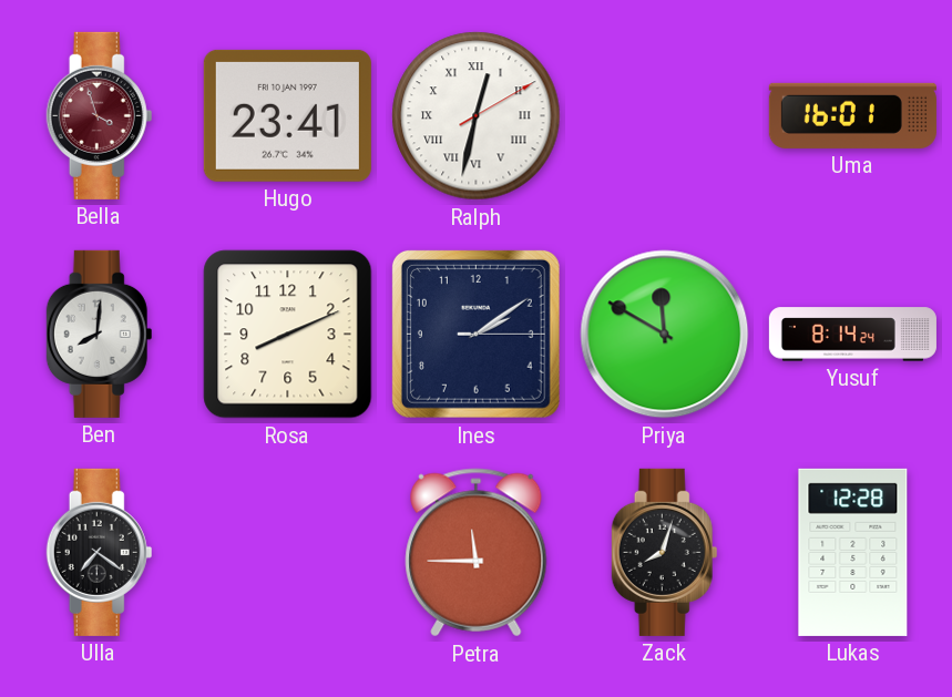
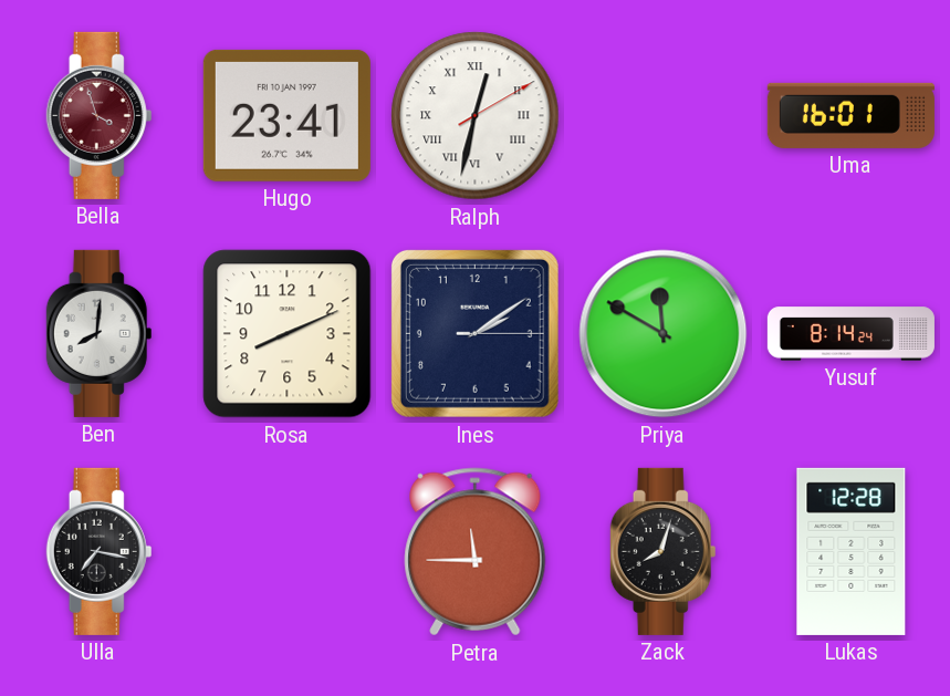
Ulla: 7:21 -> 7:17 (100, 551)
